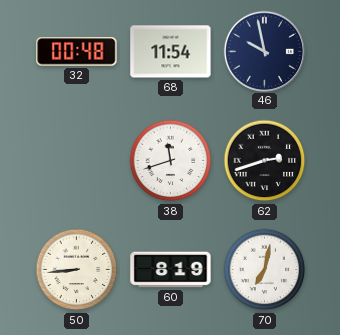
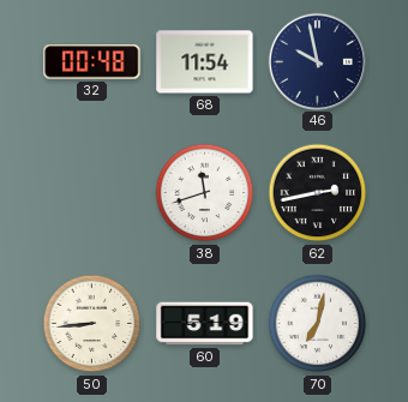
62: 2:42 -> 2:43 (318, 193)
60: 8:19 -> 5:19 (205, 324)
